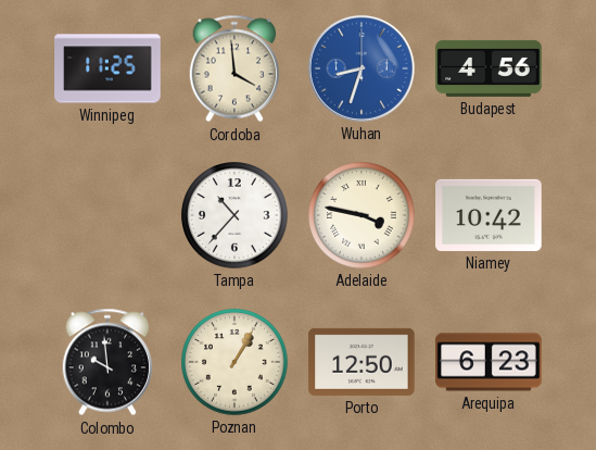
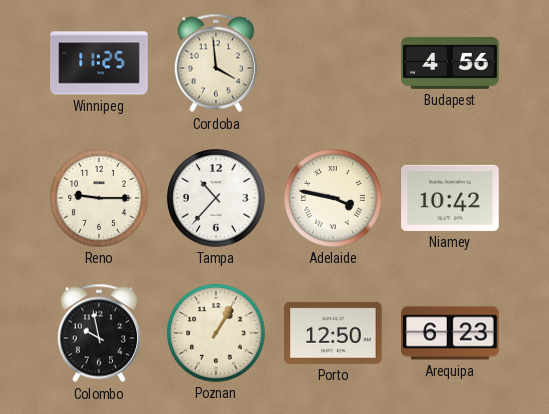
Wuhan: 8:33 -> none (362, 68)
Reno: none -> 9:15 (99, 198)
Colombo: 9:59 -> 9:58 (98, 333)
